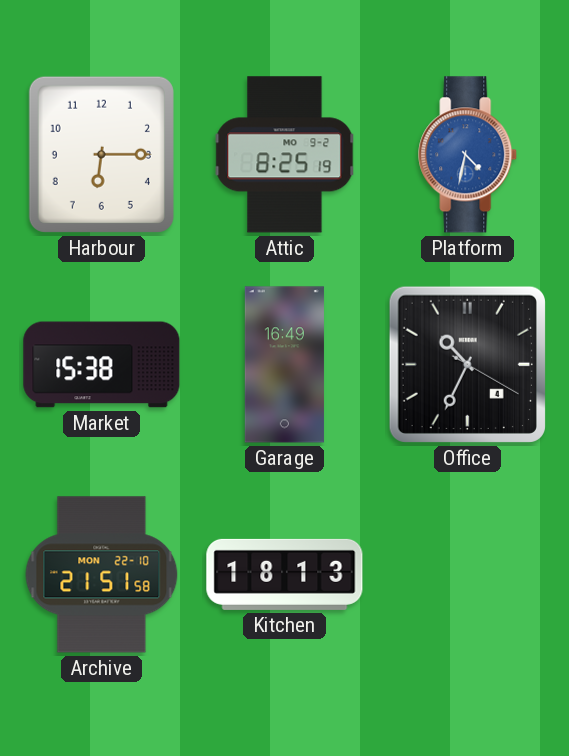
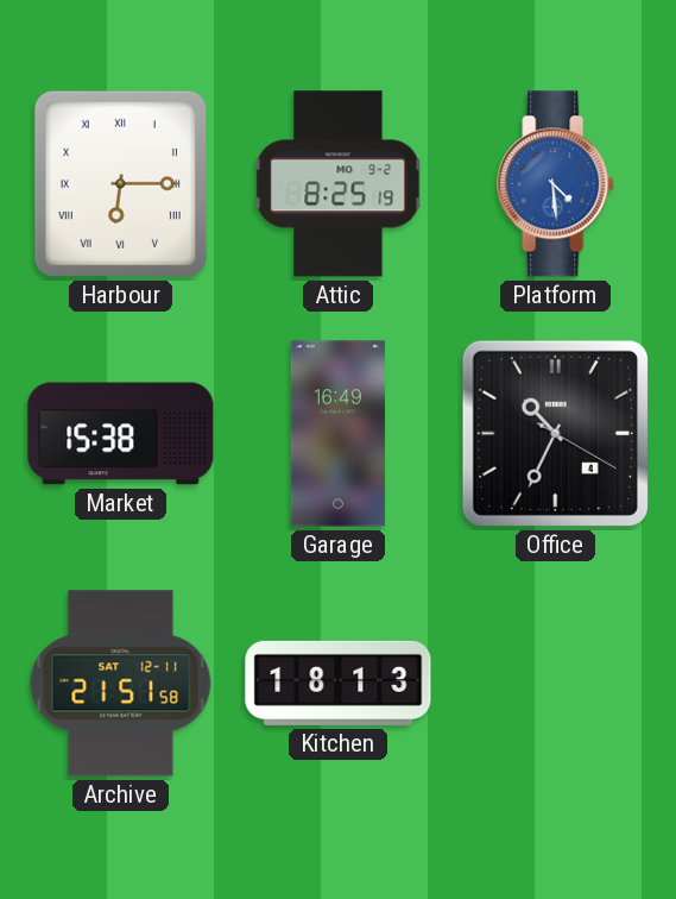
Harbour numerals: Arabic -> Roman (120, 183)
Platform: 4:32 -> 4:29 (556, 184)
Archive date: MON 22-10 -> SAT 12-11 (121, 684)
